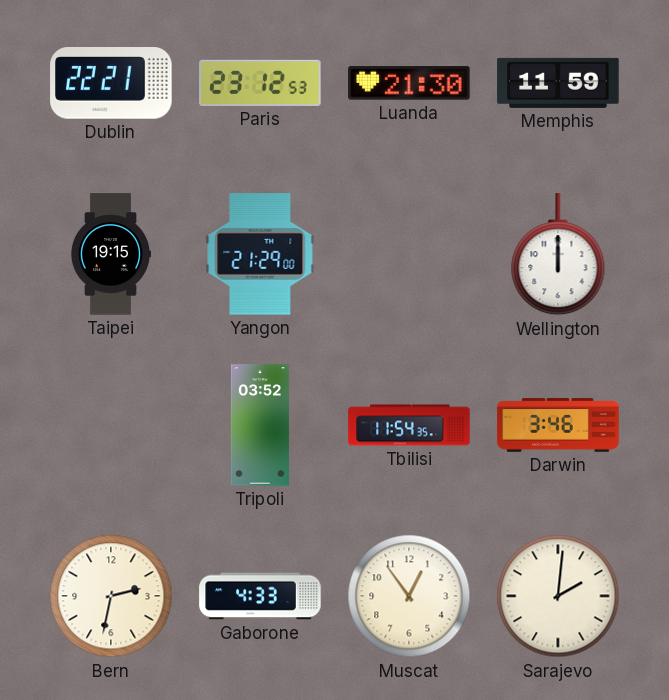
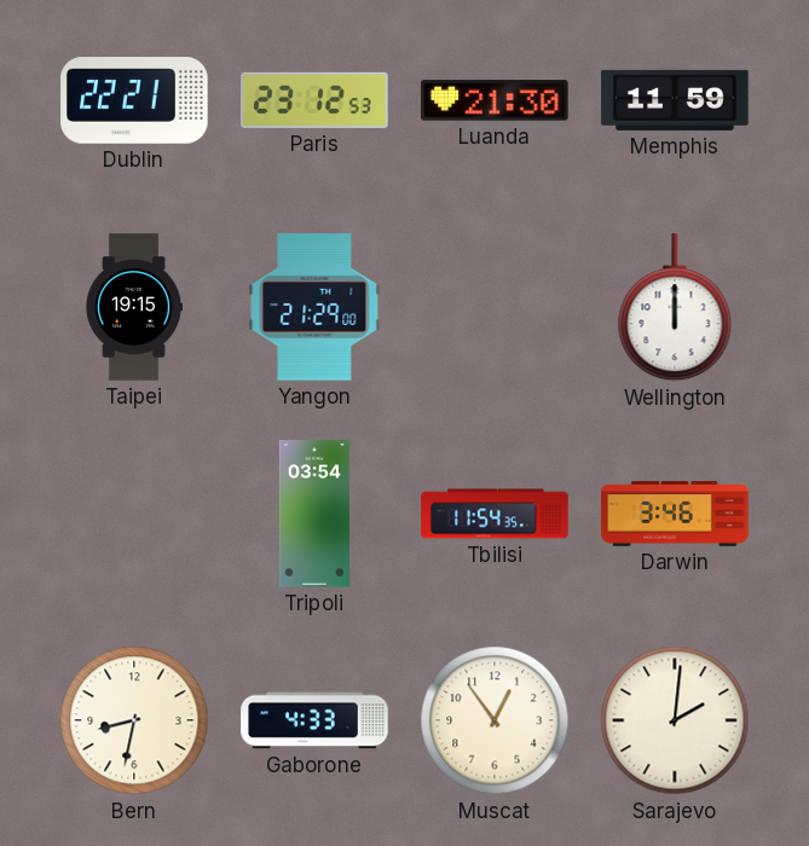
Tripoli: 03:52 -> 03:54 (314, 514)
Bern: 2:32 -> 8:32 (134, 720)
